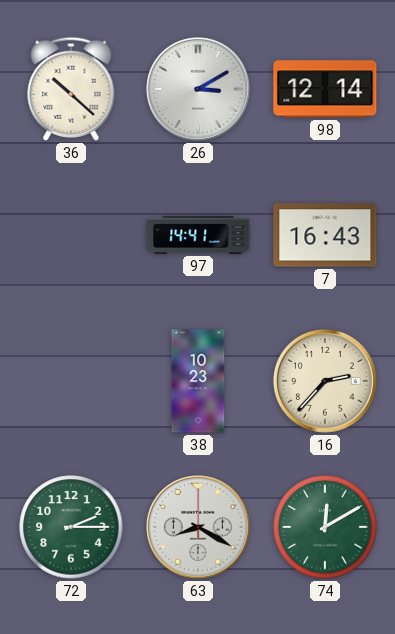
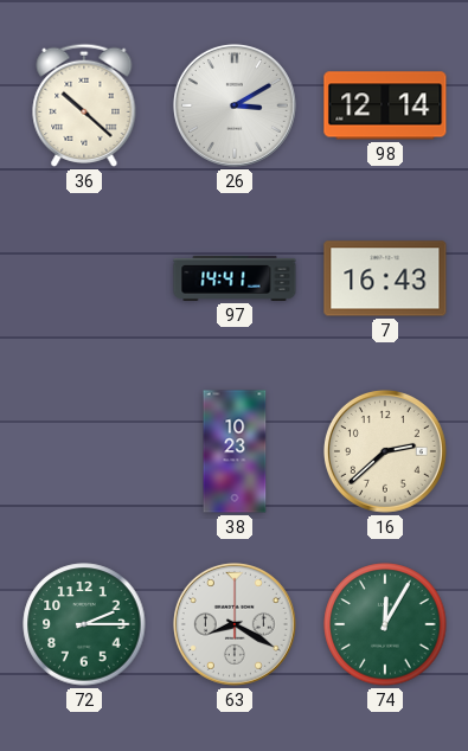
16: 2:37 -> 2:38 (385, 451)
74: 12:10 -> 12:05 (385, 624)
